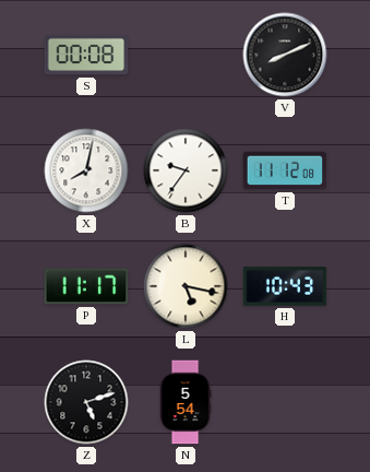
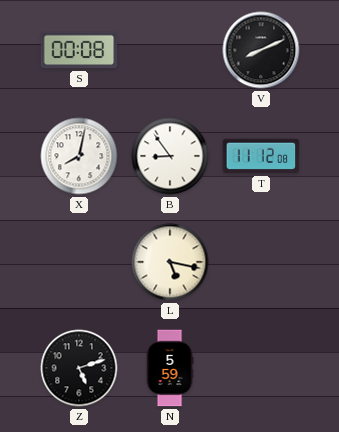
B: 9:36 -> 8:54 (170, 156)
P: 11:17 -> none (86, 286)
H: 10:43 -> none (285, 286)
N: 5:54 -> 5:59 (170, 368)
